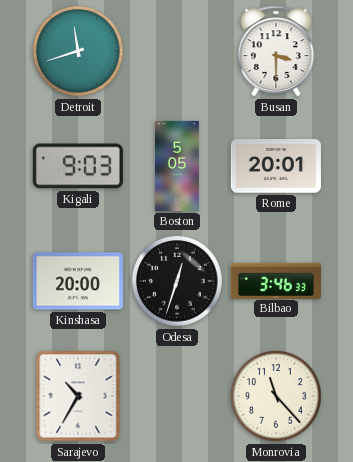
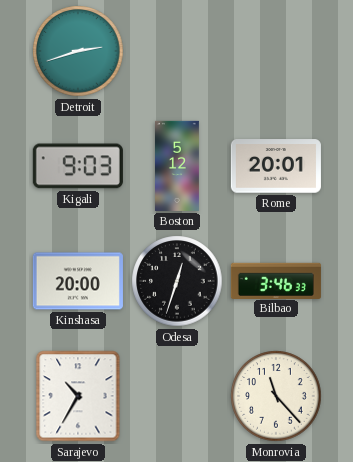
Detroit: 11:42 -> 2:42 (78, 51)
Busan: 3:30 -> none (276, 51)
Boston: 5:05 -> 5:12 (178, 166)
